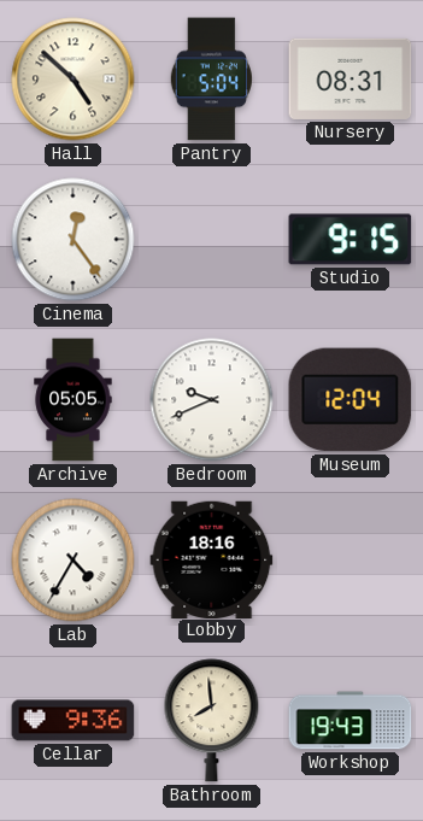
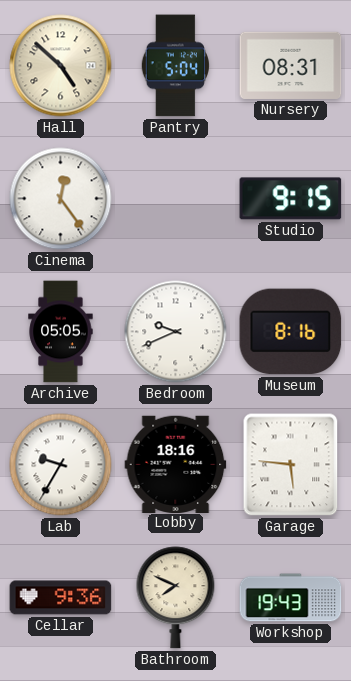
Museum: 12:04 -> 8:16 (291, 332)
Lab: 4:35 -> 9:35 (61, 465)
Garage: none -> 5:46 (291, 465)
Bathroom: 7:59 -> 7:49 (176, 598)
